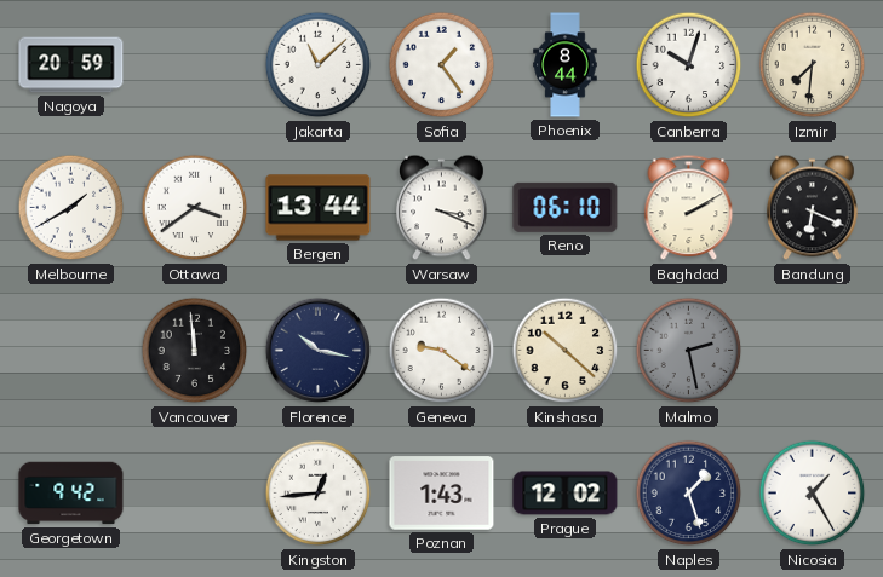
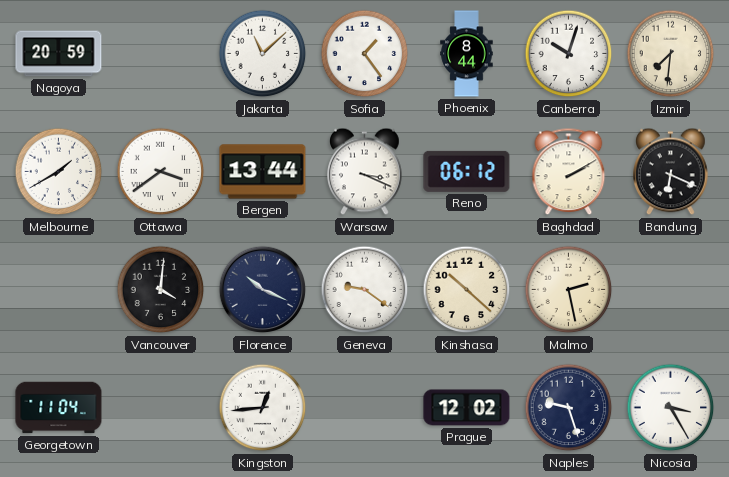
Reno: 06:10 -> 06:12 (467, 171)
Vancouver: 11:59 -> 4:01 (161, 290)
Florence: 10:17 -> 10:19 (263, 290)
Malmo dial: grey -> cream (569, 290)
Georgetown: 9:42 -> 11:04 (59, 408)
Poznan: 1:43 -> none (442, 494)
Naples: 1:27 -> 9:27 (569, 408)
Nicosia: 1:25 -> 3:25 (671, 408)
